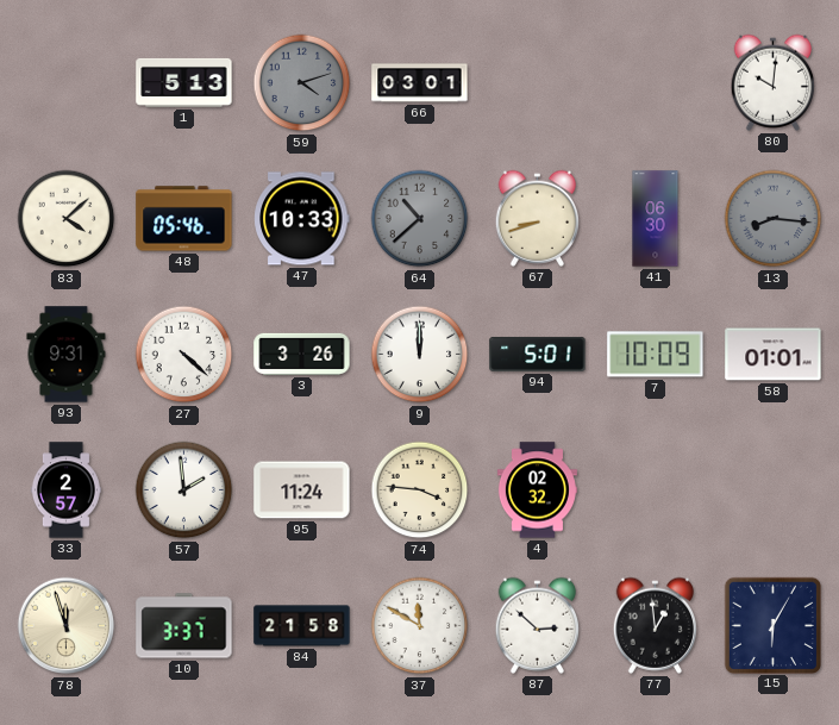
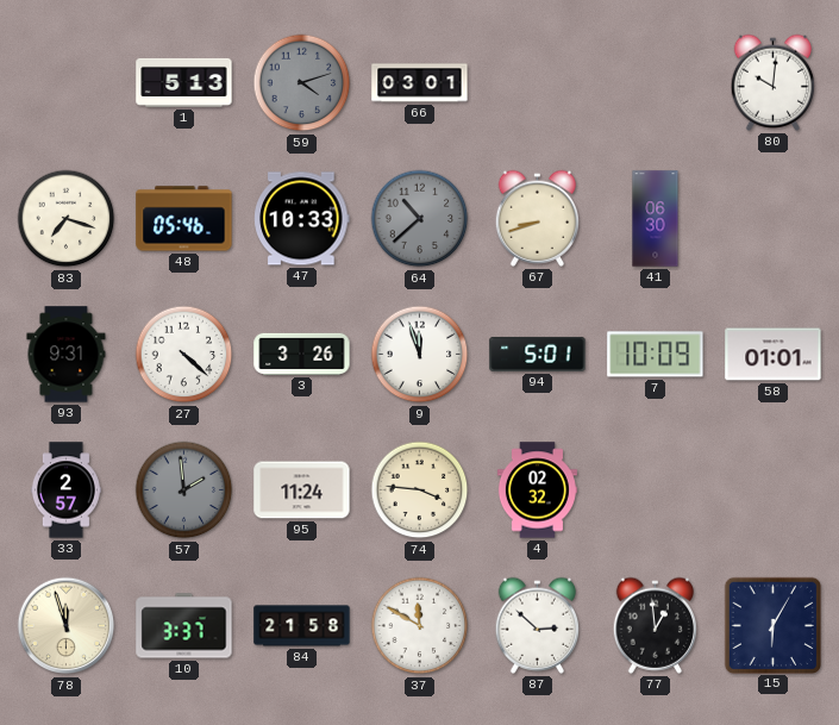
83: 4:08 -> 7:18 (67, 219)
13: 8:16 -> none (774, 219)
9: 12:00 -> 11:57 (420, 355)
57 dial: white -> grey (184, 490)
